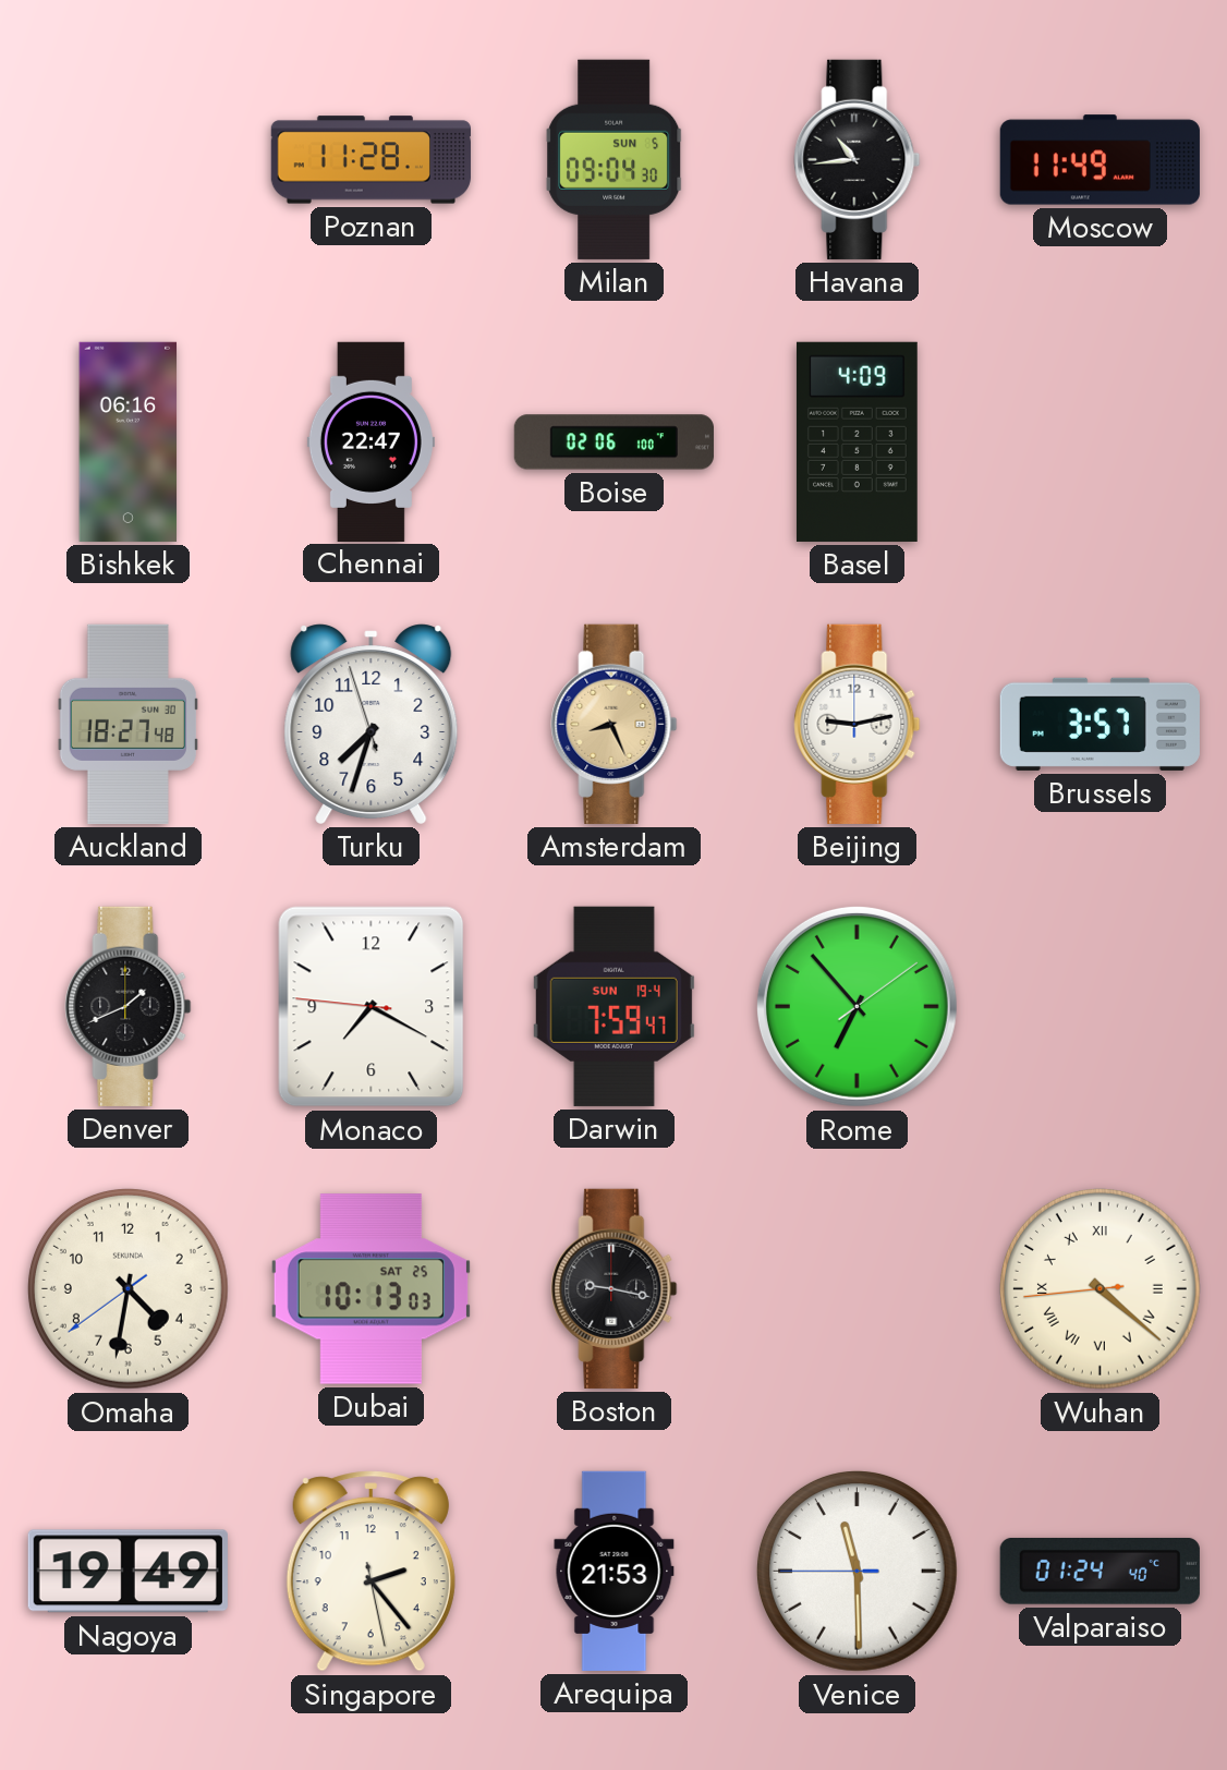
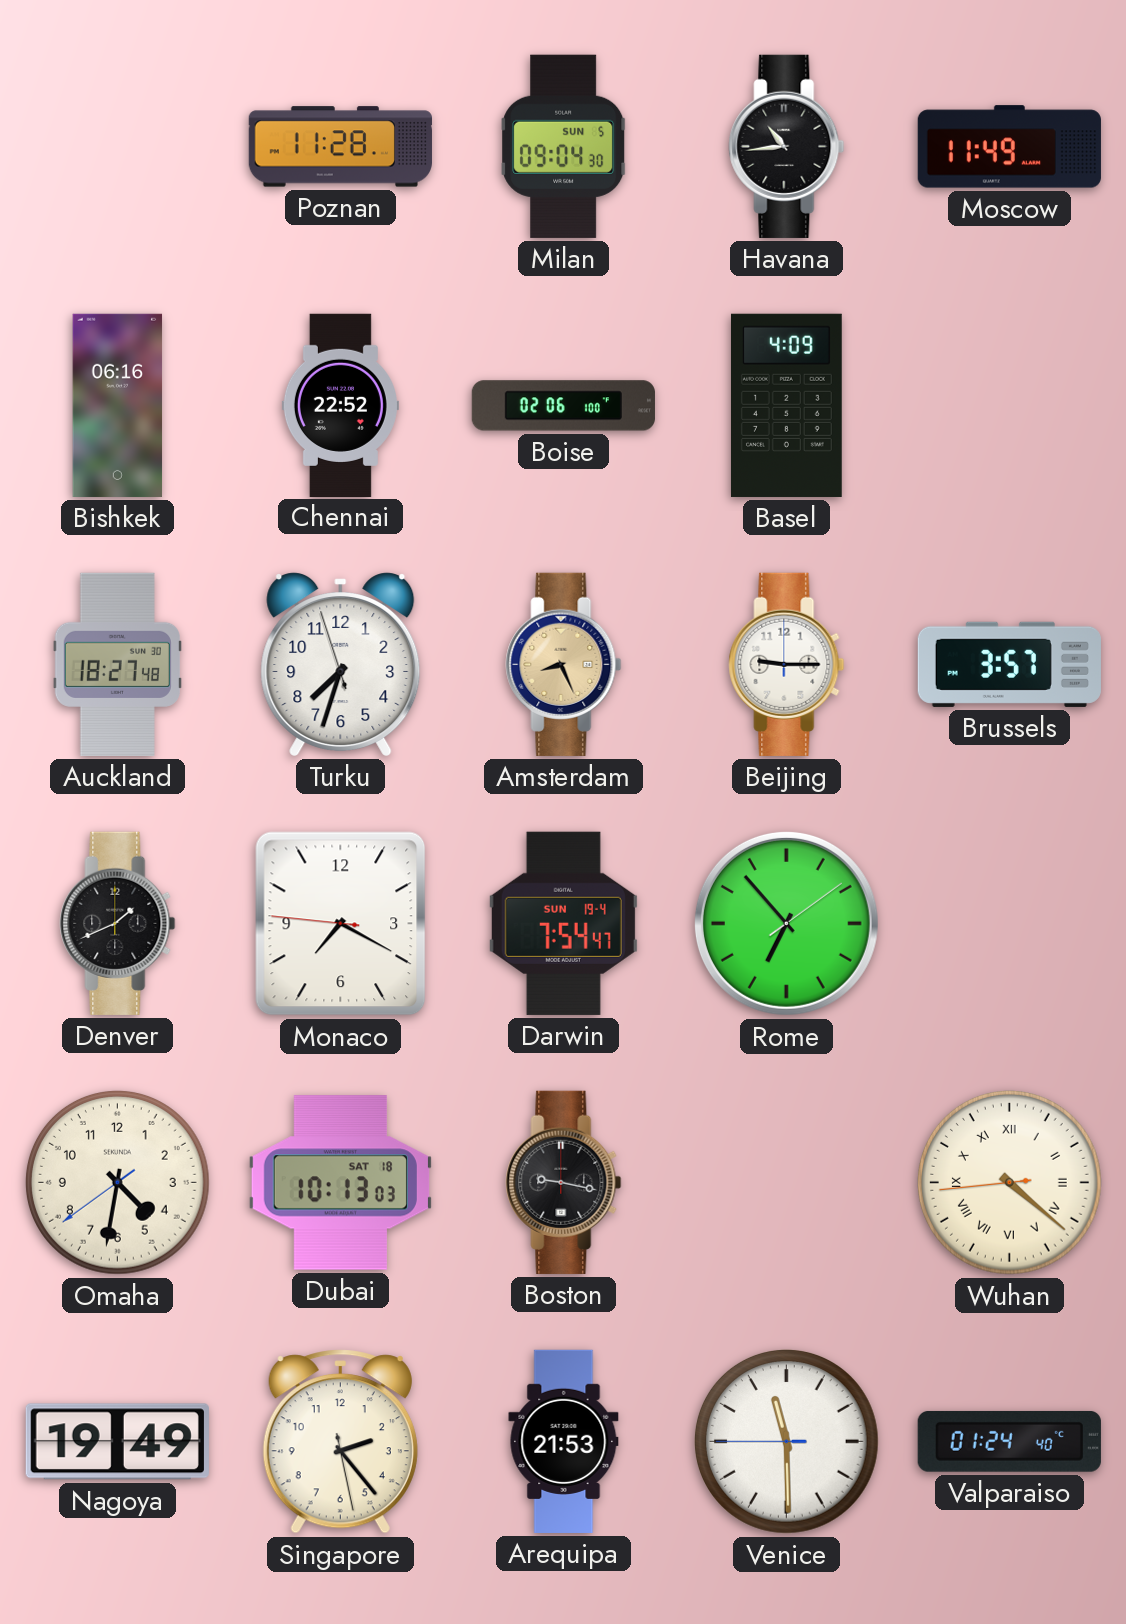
Chennai: 22:47 -> 22:52 (340, 405)
Beijing: 9:13 -> 9:15 (787, 664)
Darwin: 7:59 -> 7:54 (563, 923)
Dubai date: SAT 25 -> SAT 18 (340, 1183)
